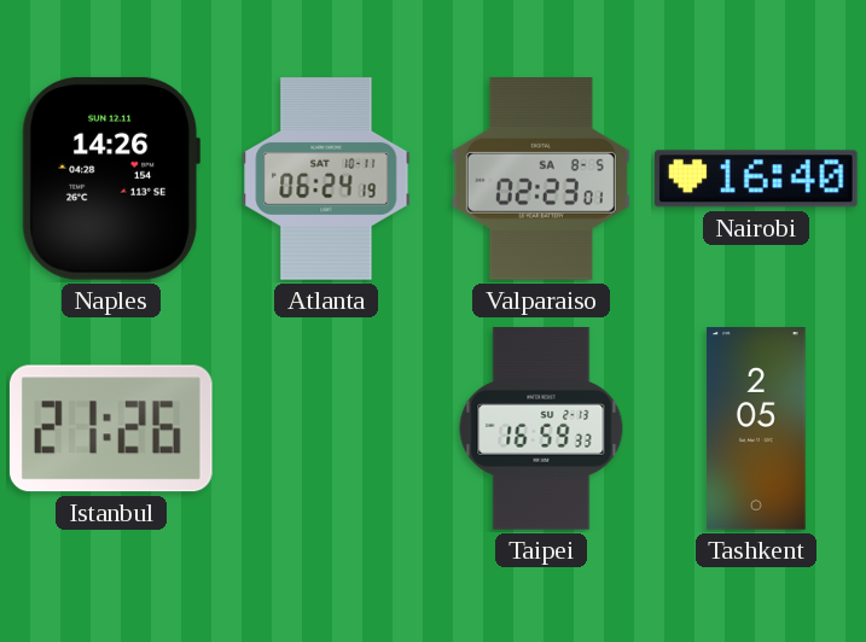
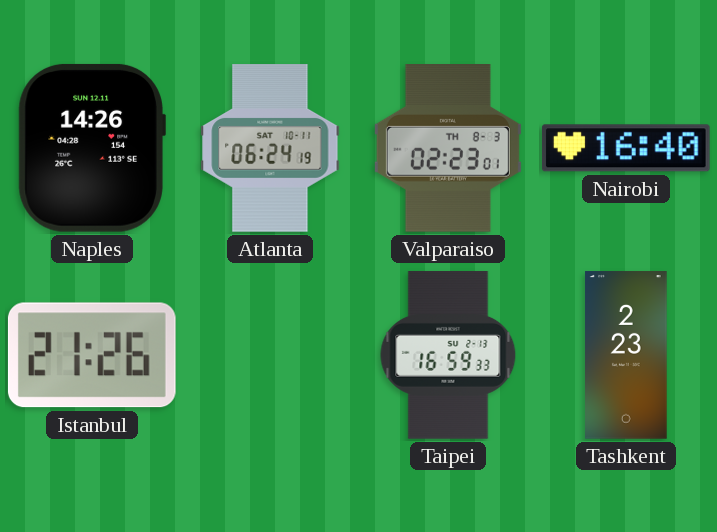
Valparaiso date: SA 8-5 -> TH 8-3 (448, 149)
Tashkent: 2:05 -> 2:23 (626, 355)
